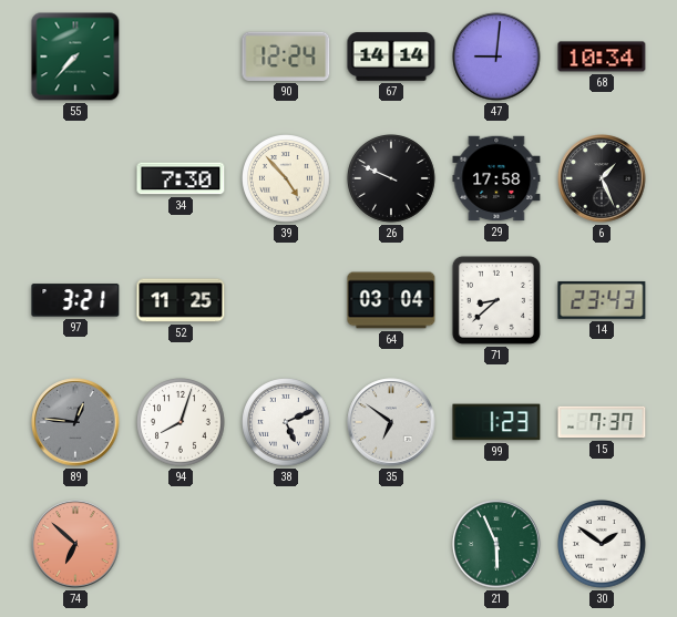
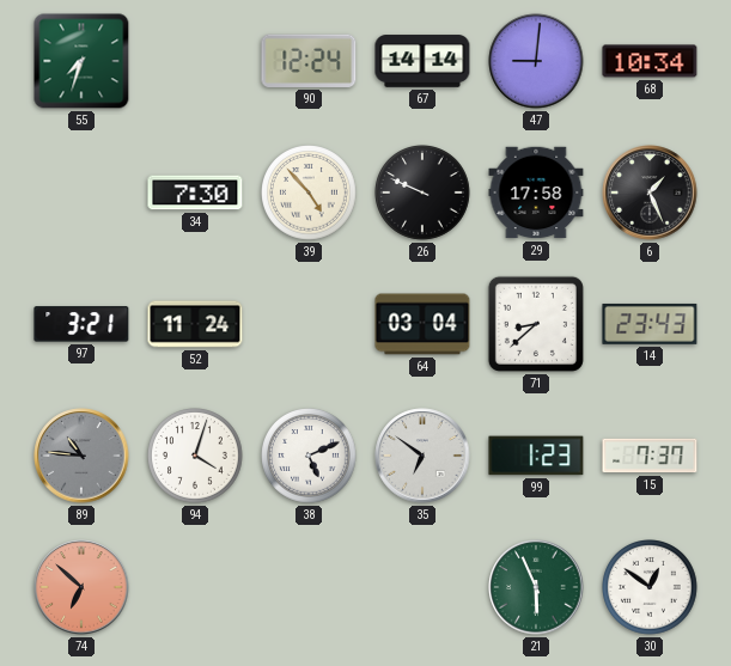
55: 7:37 -> 7:33 (81, 61)
52: 11:25 -> 11:24 (195, 324)
89: 12:46 -> 10:46 (81, 456)
94: 8:03 -> 4:03 (196, 457)
30: 1:51 -> 12:51 (651, 588)
